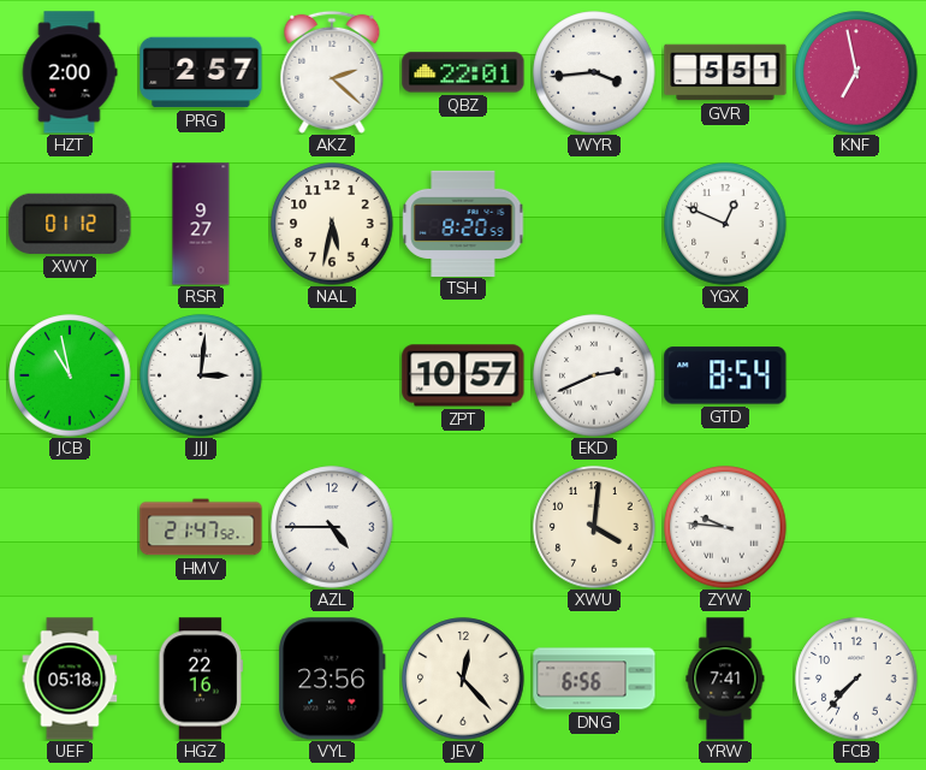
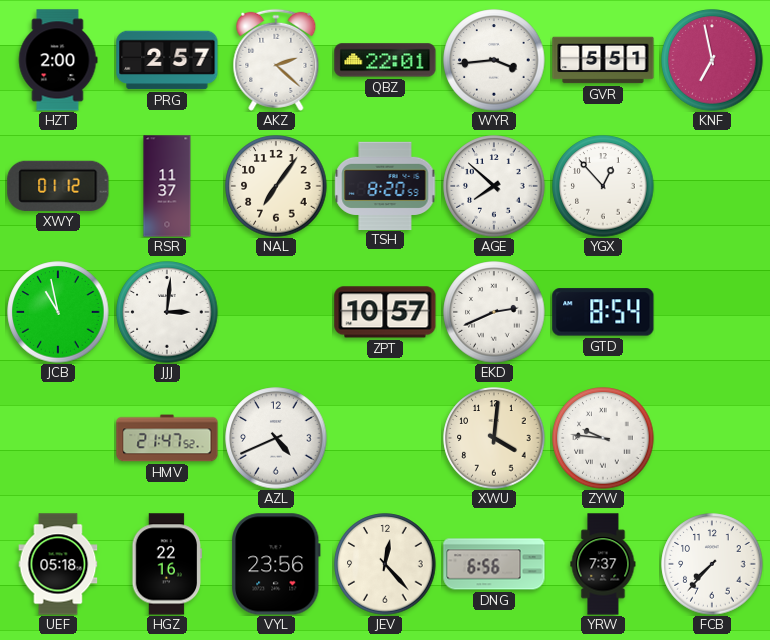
RSR: 9:27 -> 11:37 (167, 186)
NAL: 5:32 -> 7:06 (276, 186)
AGE: none -> 7:52 (494, 186)
YGX: 12:49 -> 12:53 (603, 186)
AZL: 4:45 -> 4:41 (276, 438)
YRW: 7:41 -> 7:37 (603, 564)
